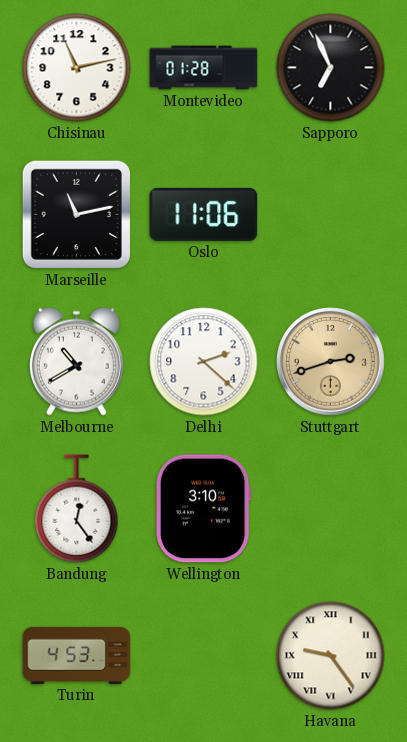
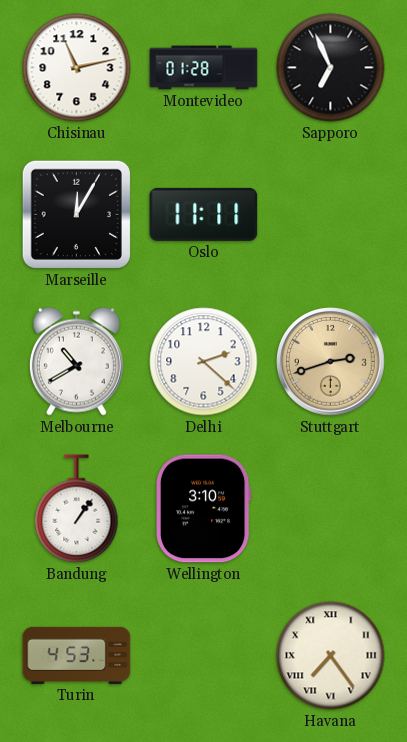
Marseille: 11:13 -> 12:05 (76, 214)
Oslo: 11:06 -> 11:11 (204, 214)
Bandung: 12:24 -> 1:06 (77, 509)
Havana: 9:24 -> 7:24 (331, 656)
